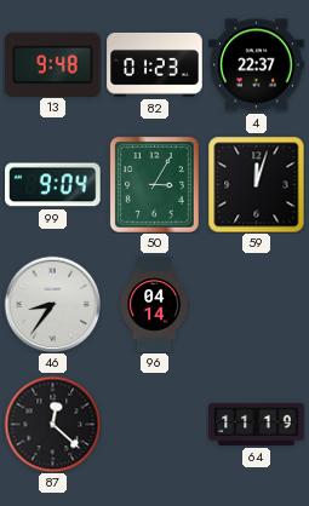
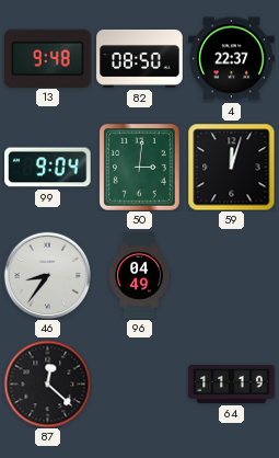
82: 01:23 -> 08:50 (140, 58)
50: 3:05 -> 3:01 (139, 167)
96: 04:14 -> 04:49 (139, 276)
